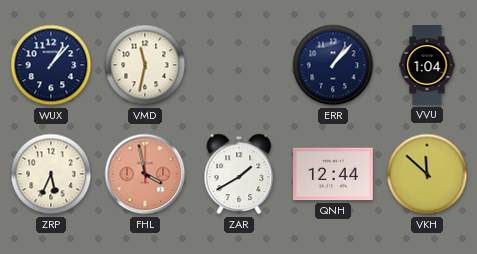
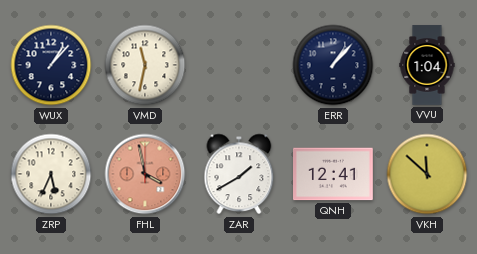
QNH: 12:44 -> 12:41 (334, 174)
